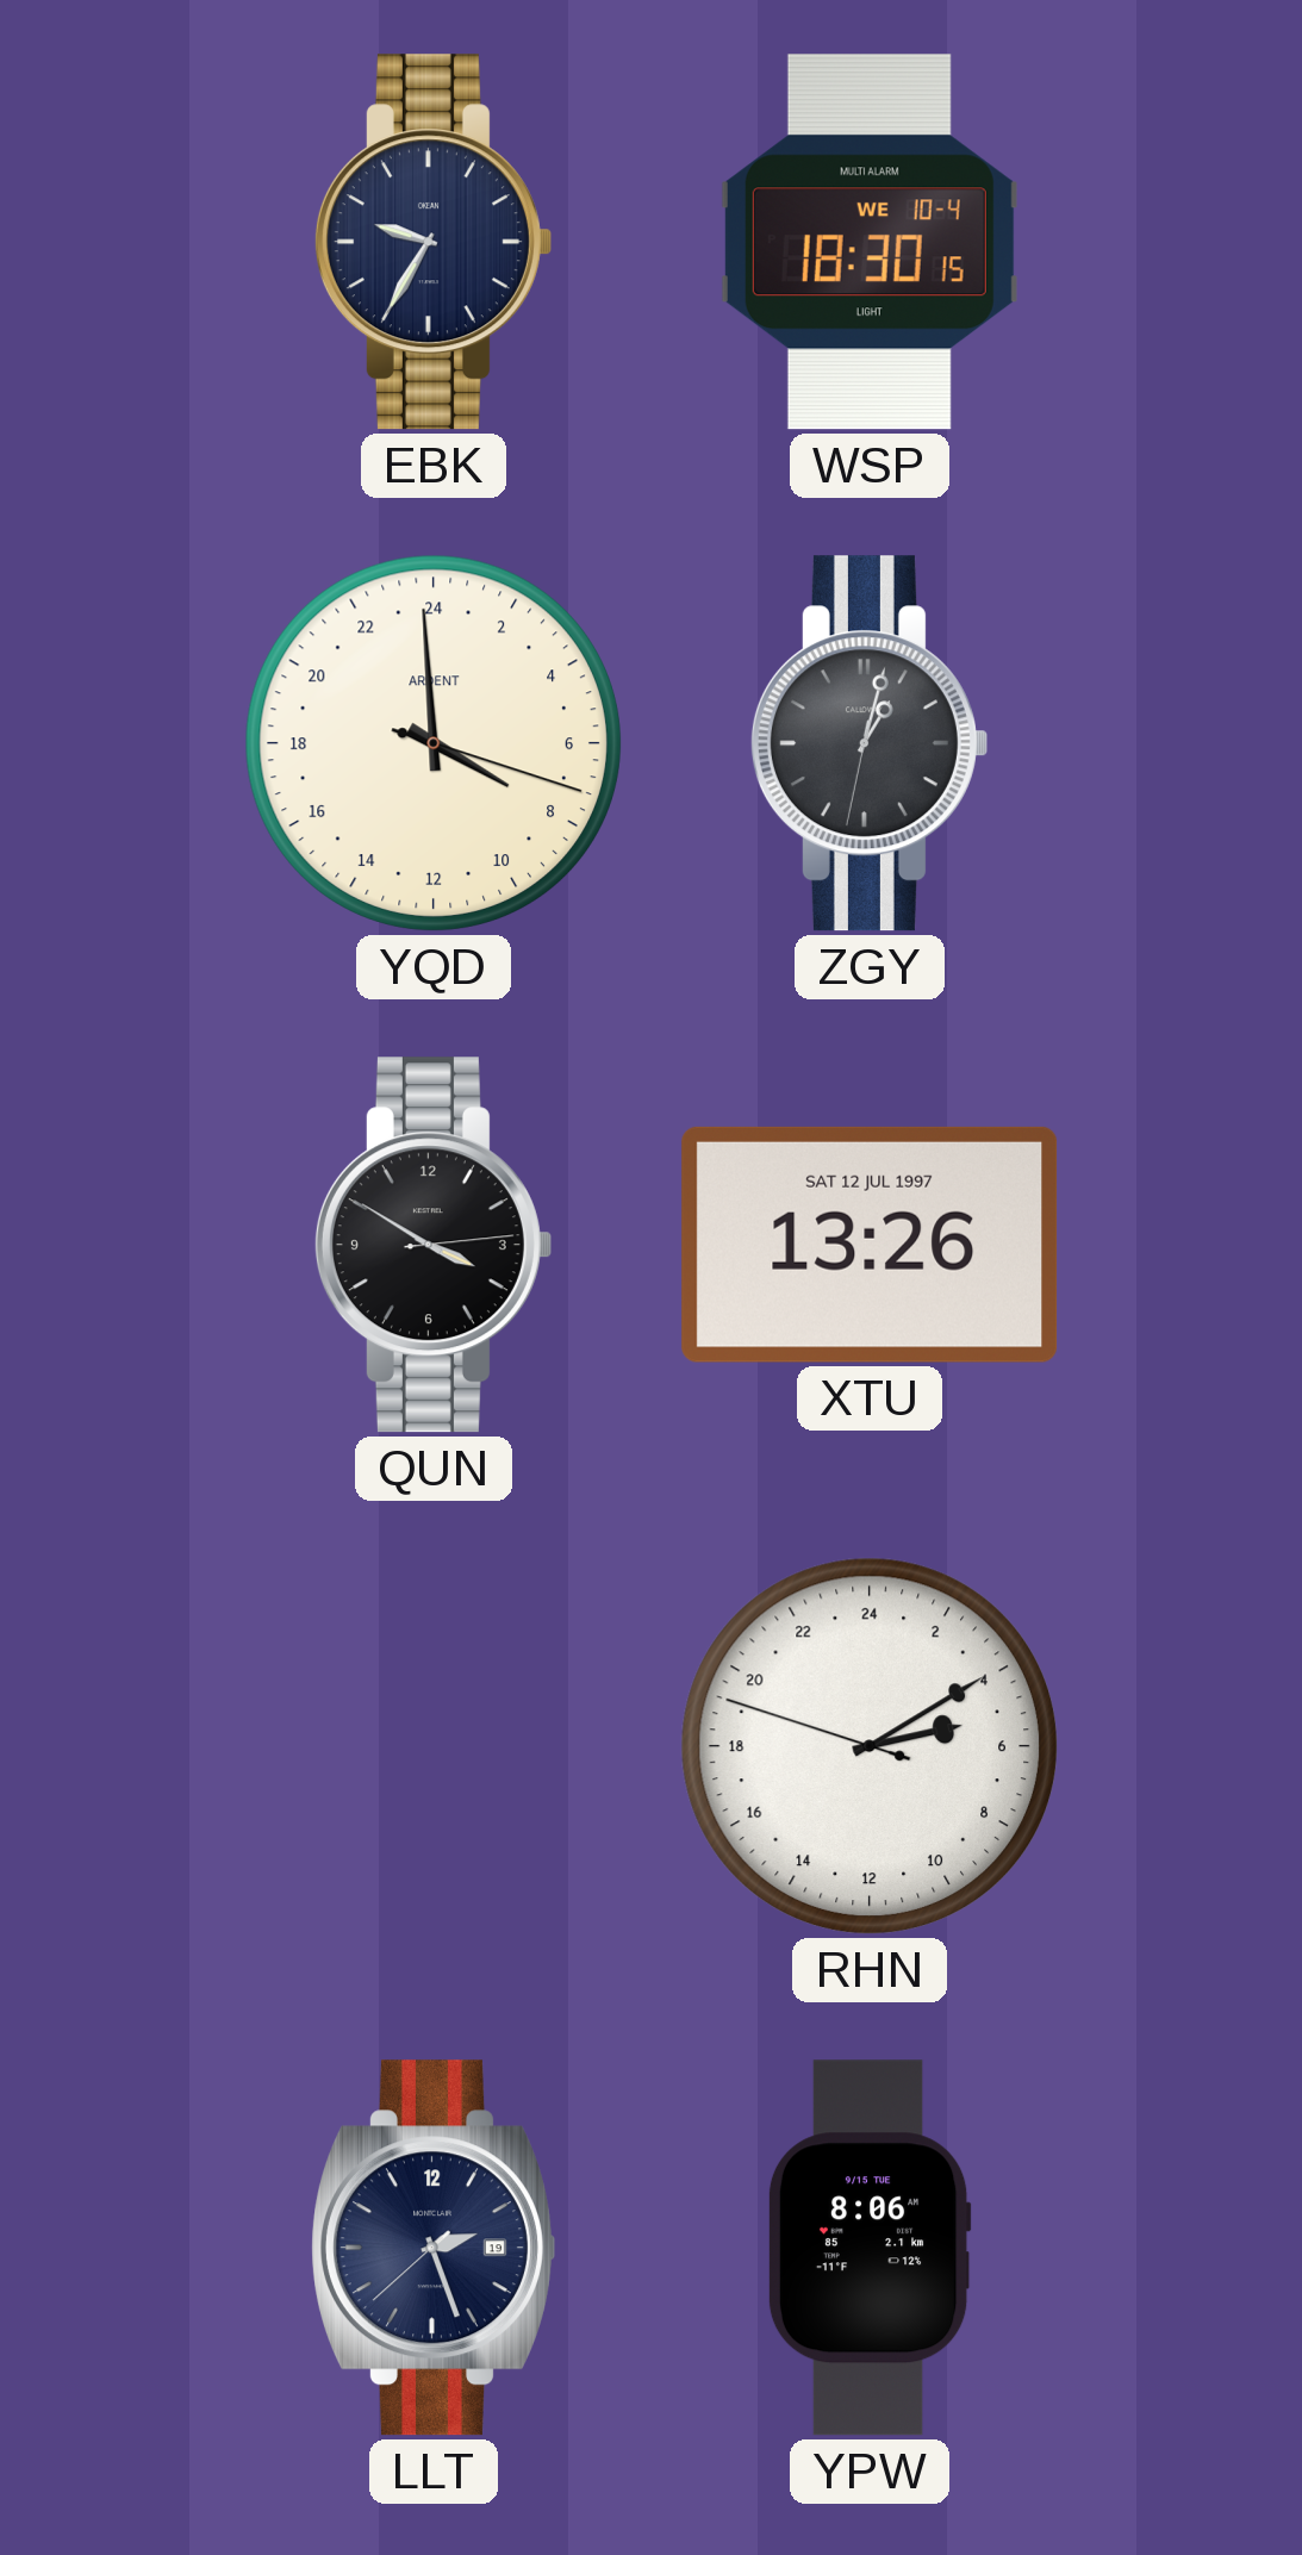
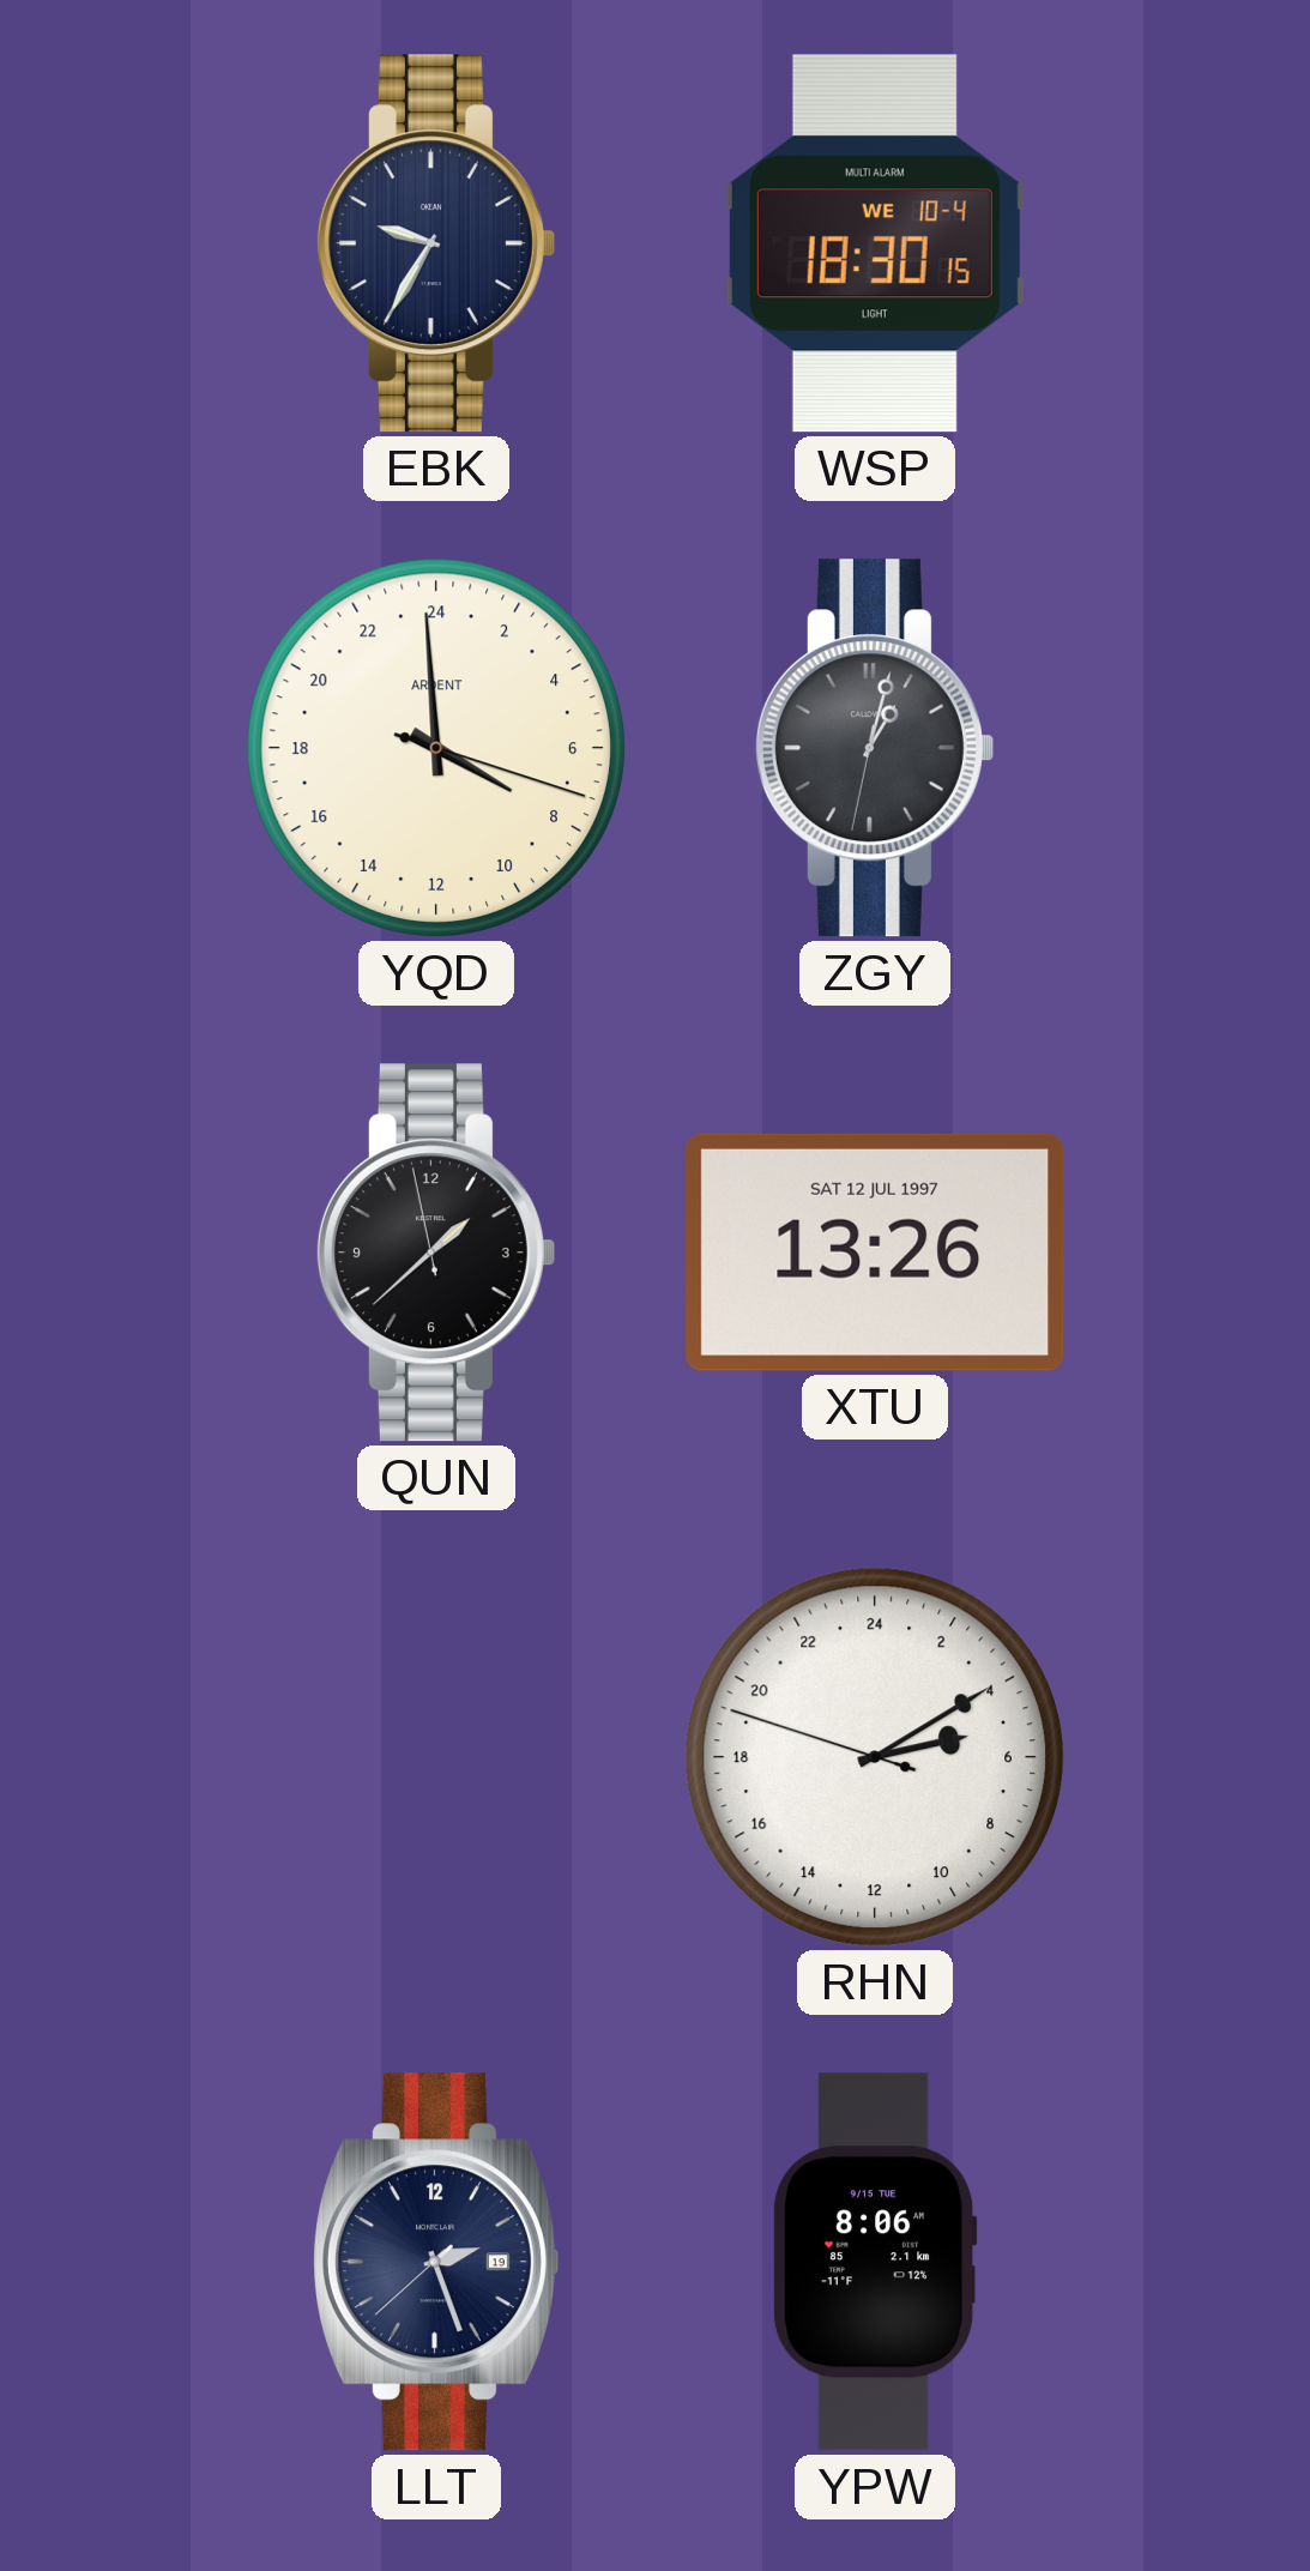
QUN: 3:50 -> 1:37 (435, 1253)
